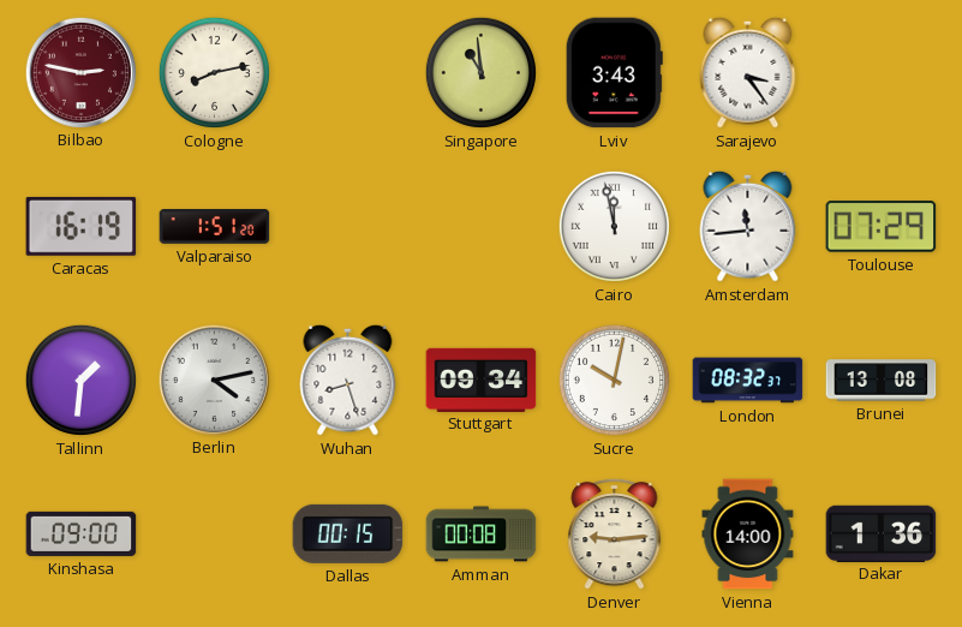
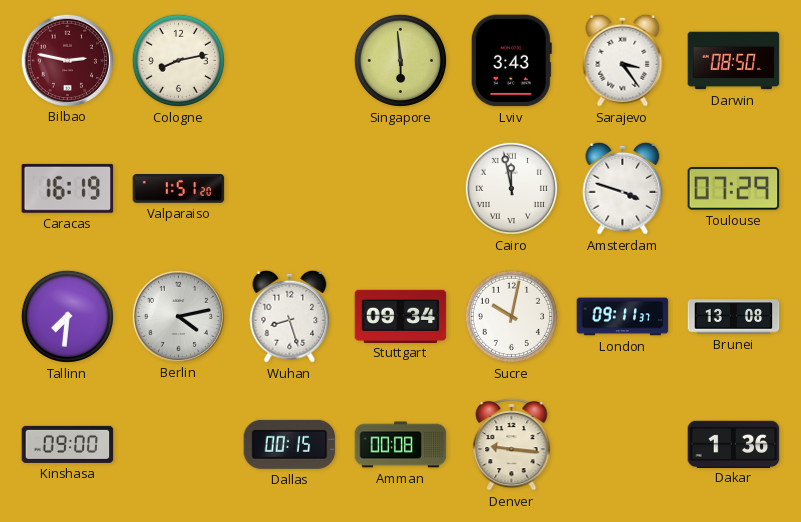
Singapore: 10:59 -> 5:59 (400, 60)
Darwin: none -> 08:50 (734, 61)
Amsterdam: 11:44 -> 3:48 (623, 188)
Tallinn: 1:31 -> 7:31 (67, 316)
London: 08:32 -> 09:11 (623, 317)
Denver: 9:14 -> 9:16 (512, 444)
Vienna: 14:00 -> none (748, 535)
